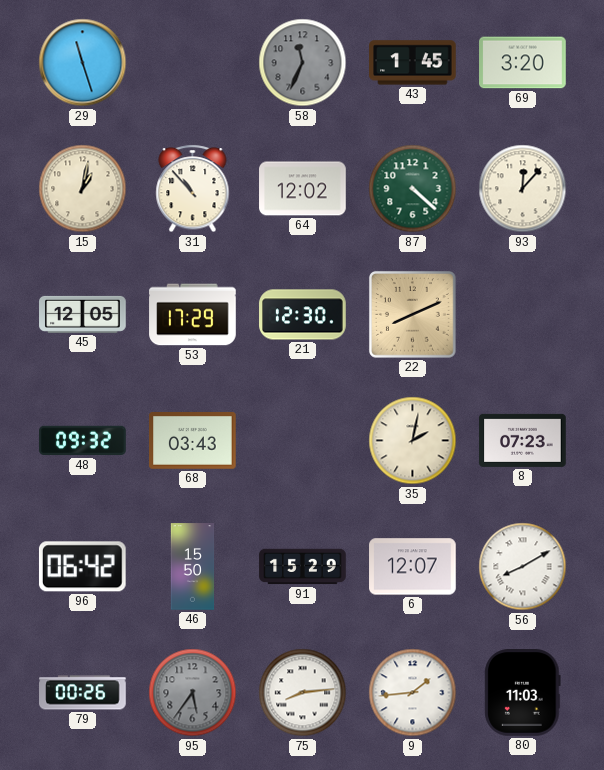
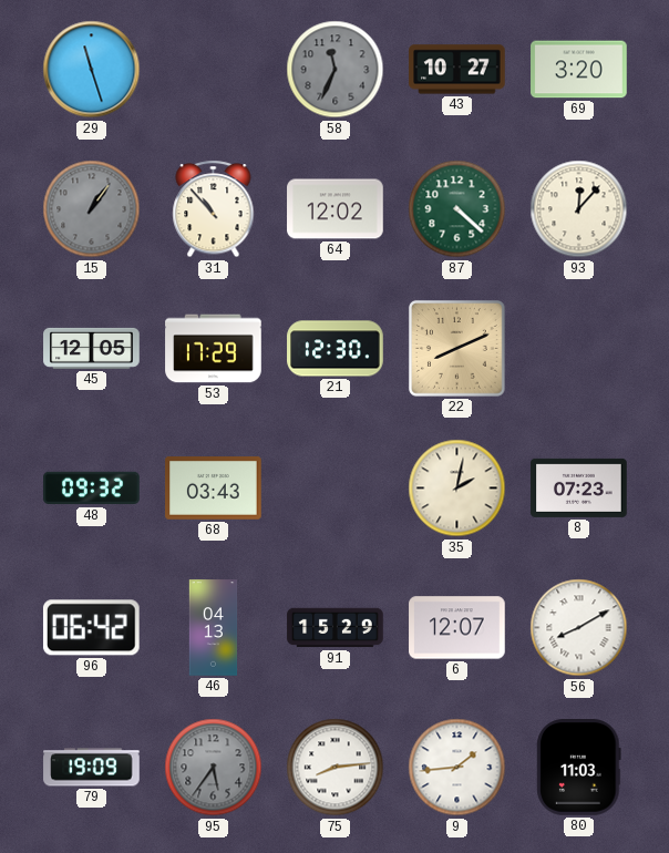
43: 1:45 -> 10:27 (457, 70)
15: 1:02 -> 1:06 (92, 209)
15 dial: cream -> grey (92, 209)
46: 15:50 -> 04:13 (214, 628)
79: 00:26 -> 19:09 (92, 768)
